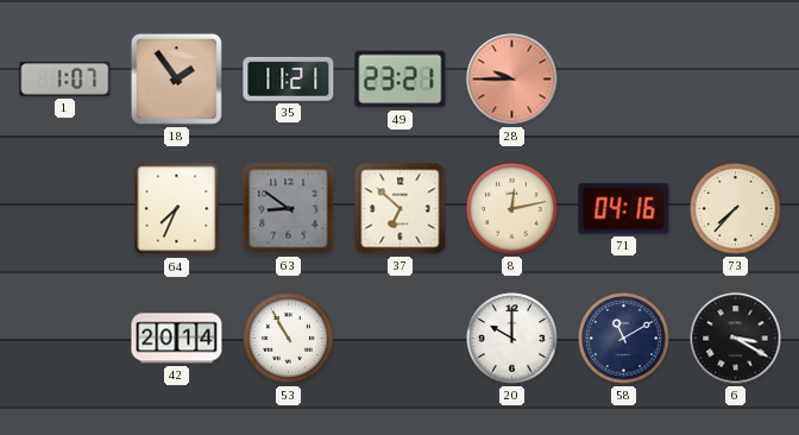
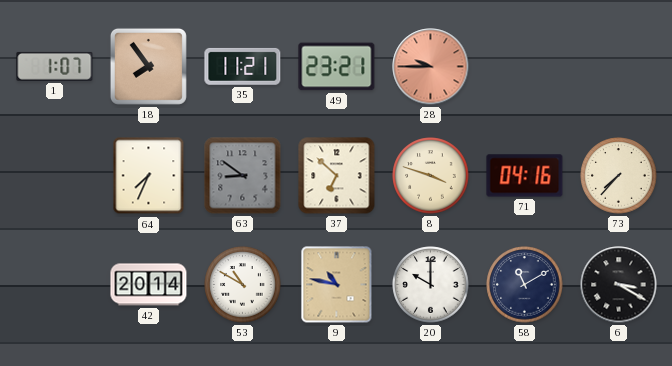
18: 1:54 -> 7:54 (148, 66)
8: 12:13 -> 3:48 (431, 176)
53: 10:55 -> 10:50 (243, 285)
9: none -> 10:47 (337, 285)
